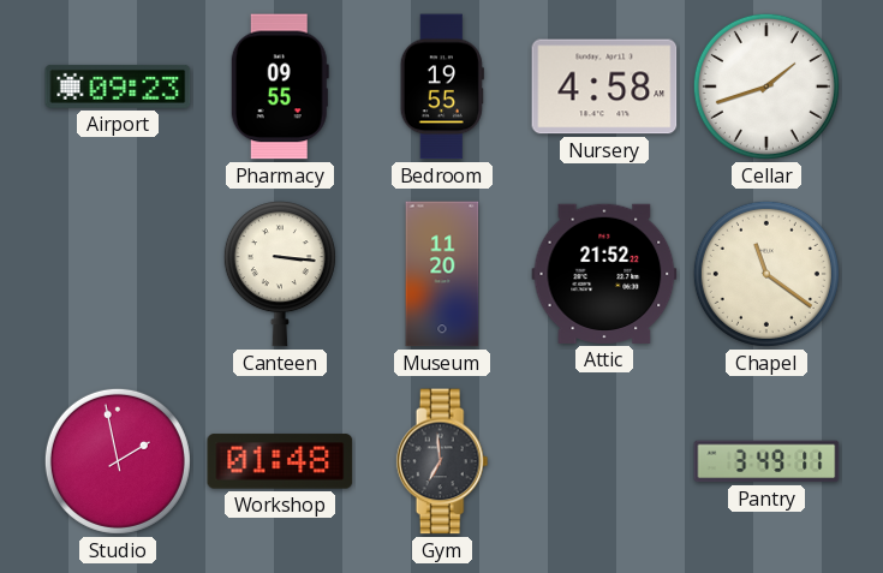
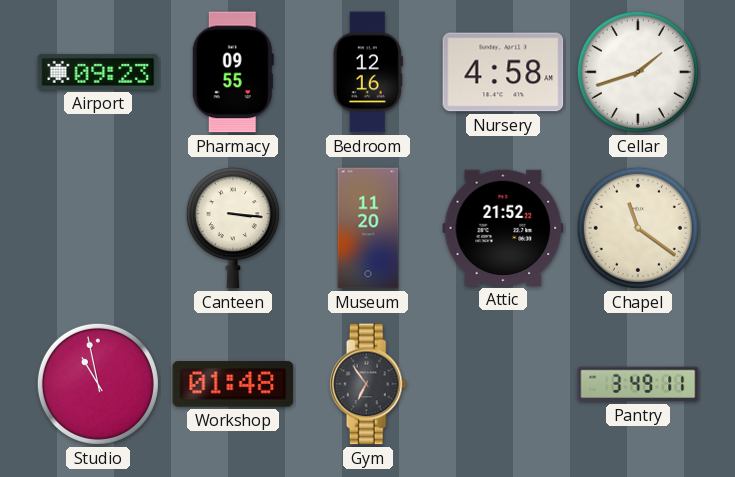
Bedroom: 19:55 -> 12:16 (368, 72)
Studio: 1:58 -> 10:58 (98, 384)
Gym: 6:59 -> 6:54 (368, 384)
